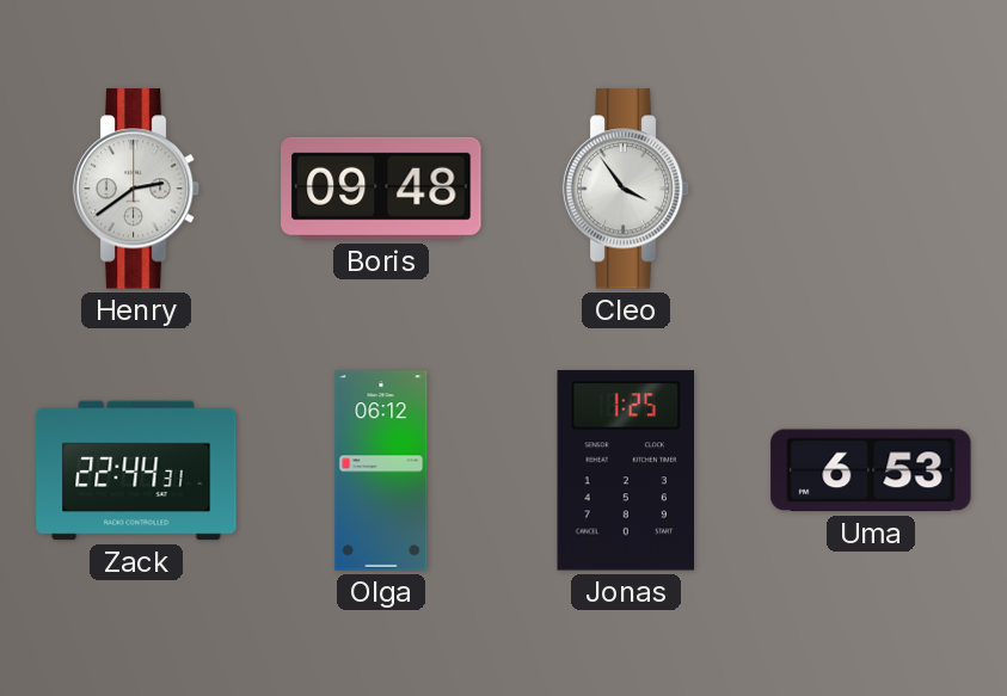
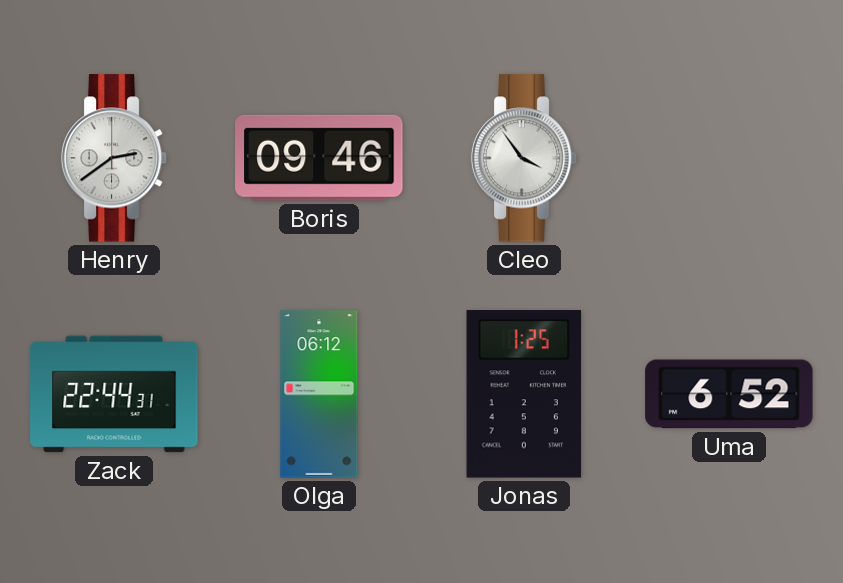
Boris: 09:48 -> 09:46 (319, 158)
Uma: 6:53 -> 6:52 (729, 394)
